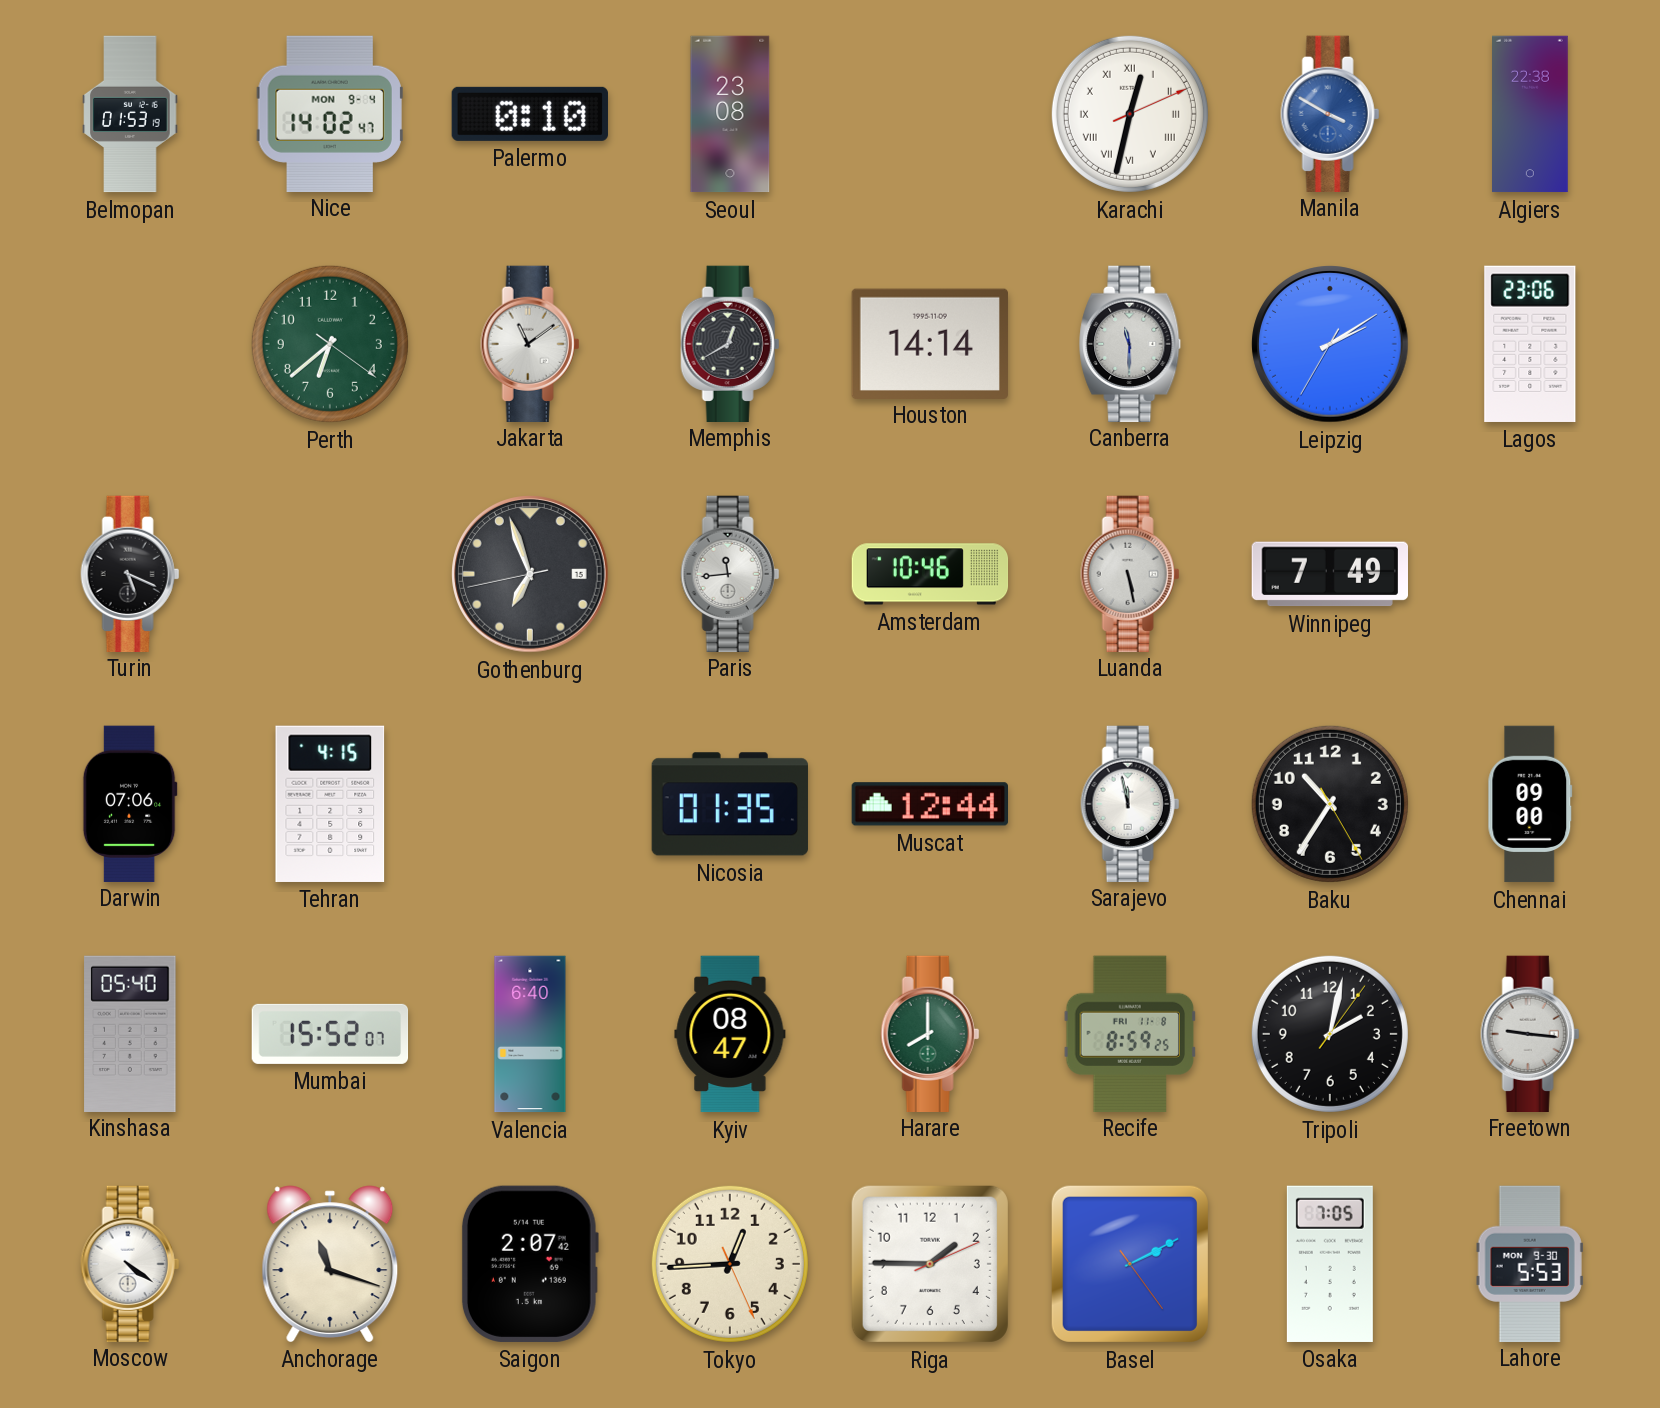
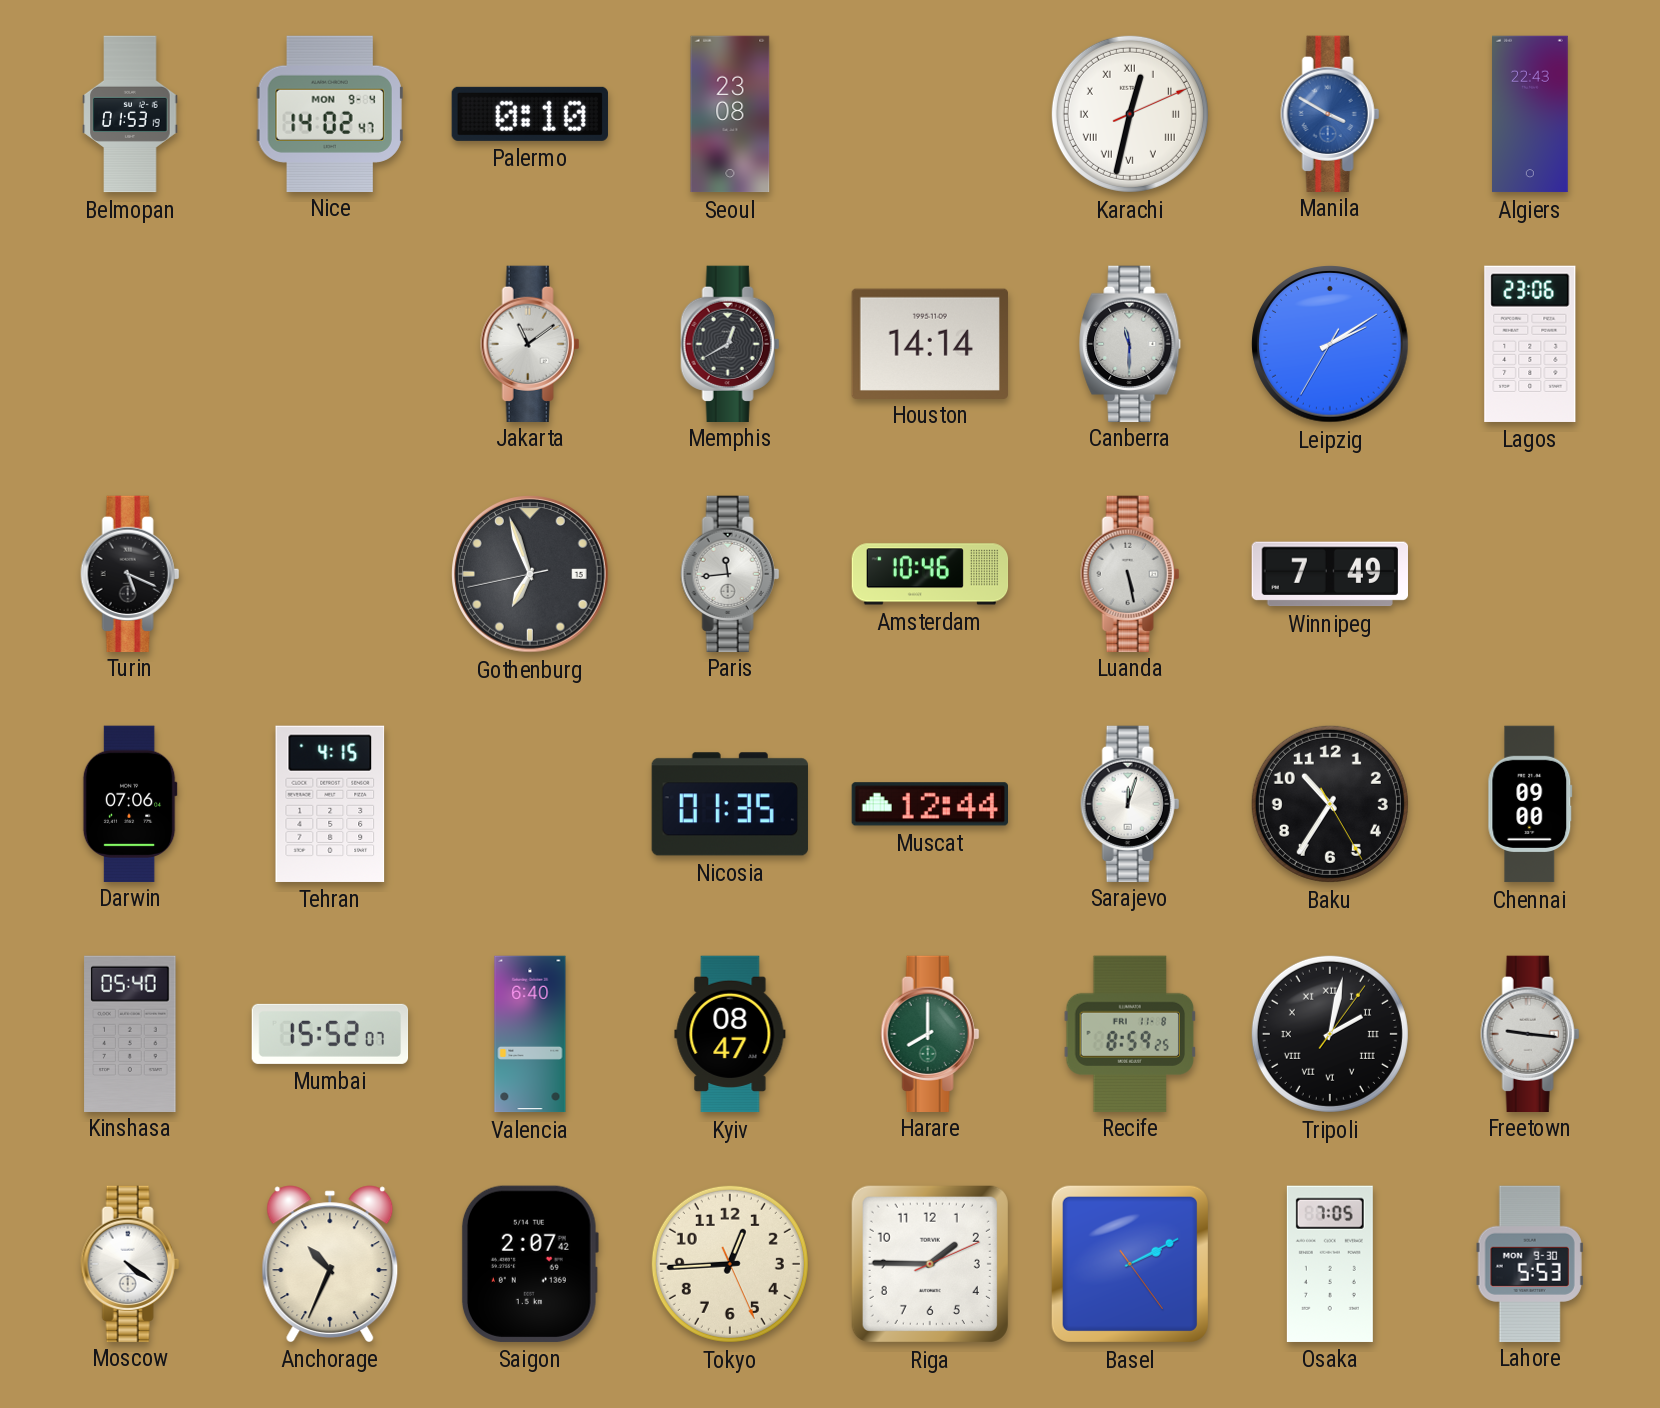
Algiers: 22:38 -> 22:43 (1531, 114)
Perth: 6:38 -> none (330, 344)
Sarajevo: 11:58 -> 12:03 (1130, 803)
Tripoli numerals: Arabic -> Roman (1330, 1034)
Anchorage: 11:18 -> 10:34 (330, 1264)
